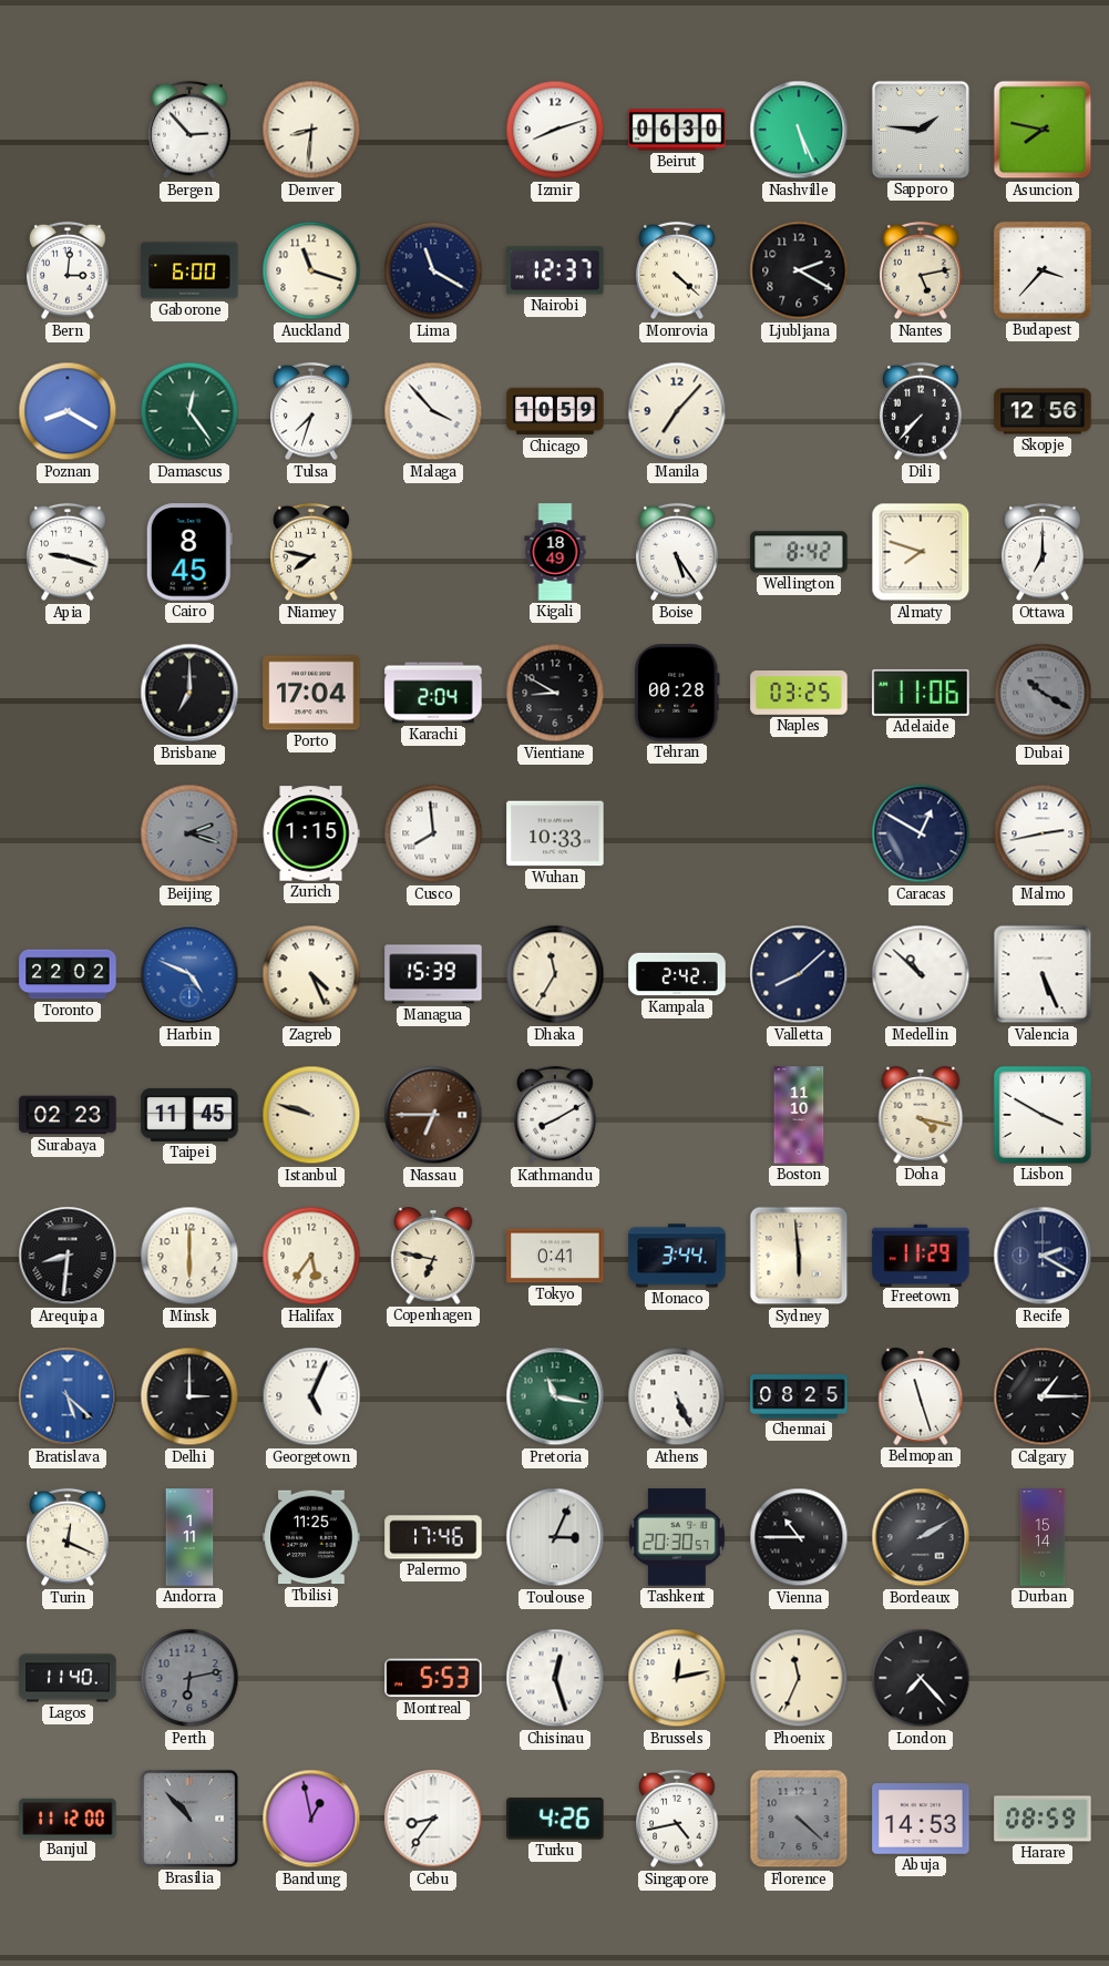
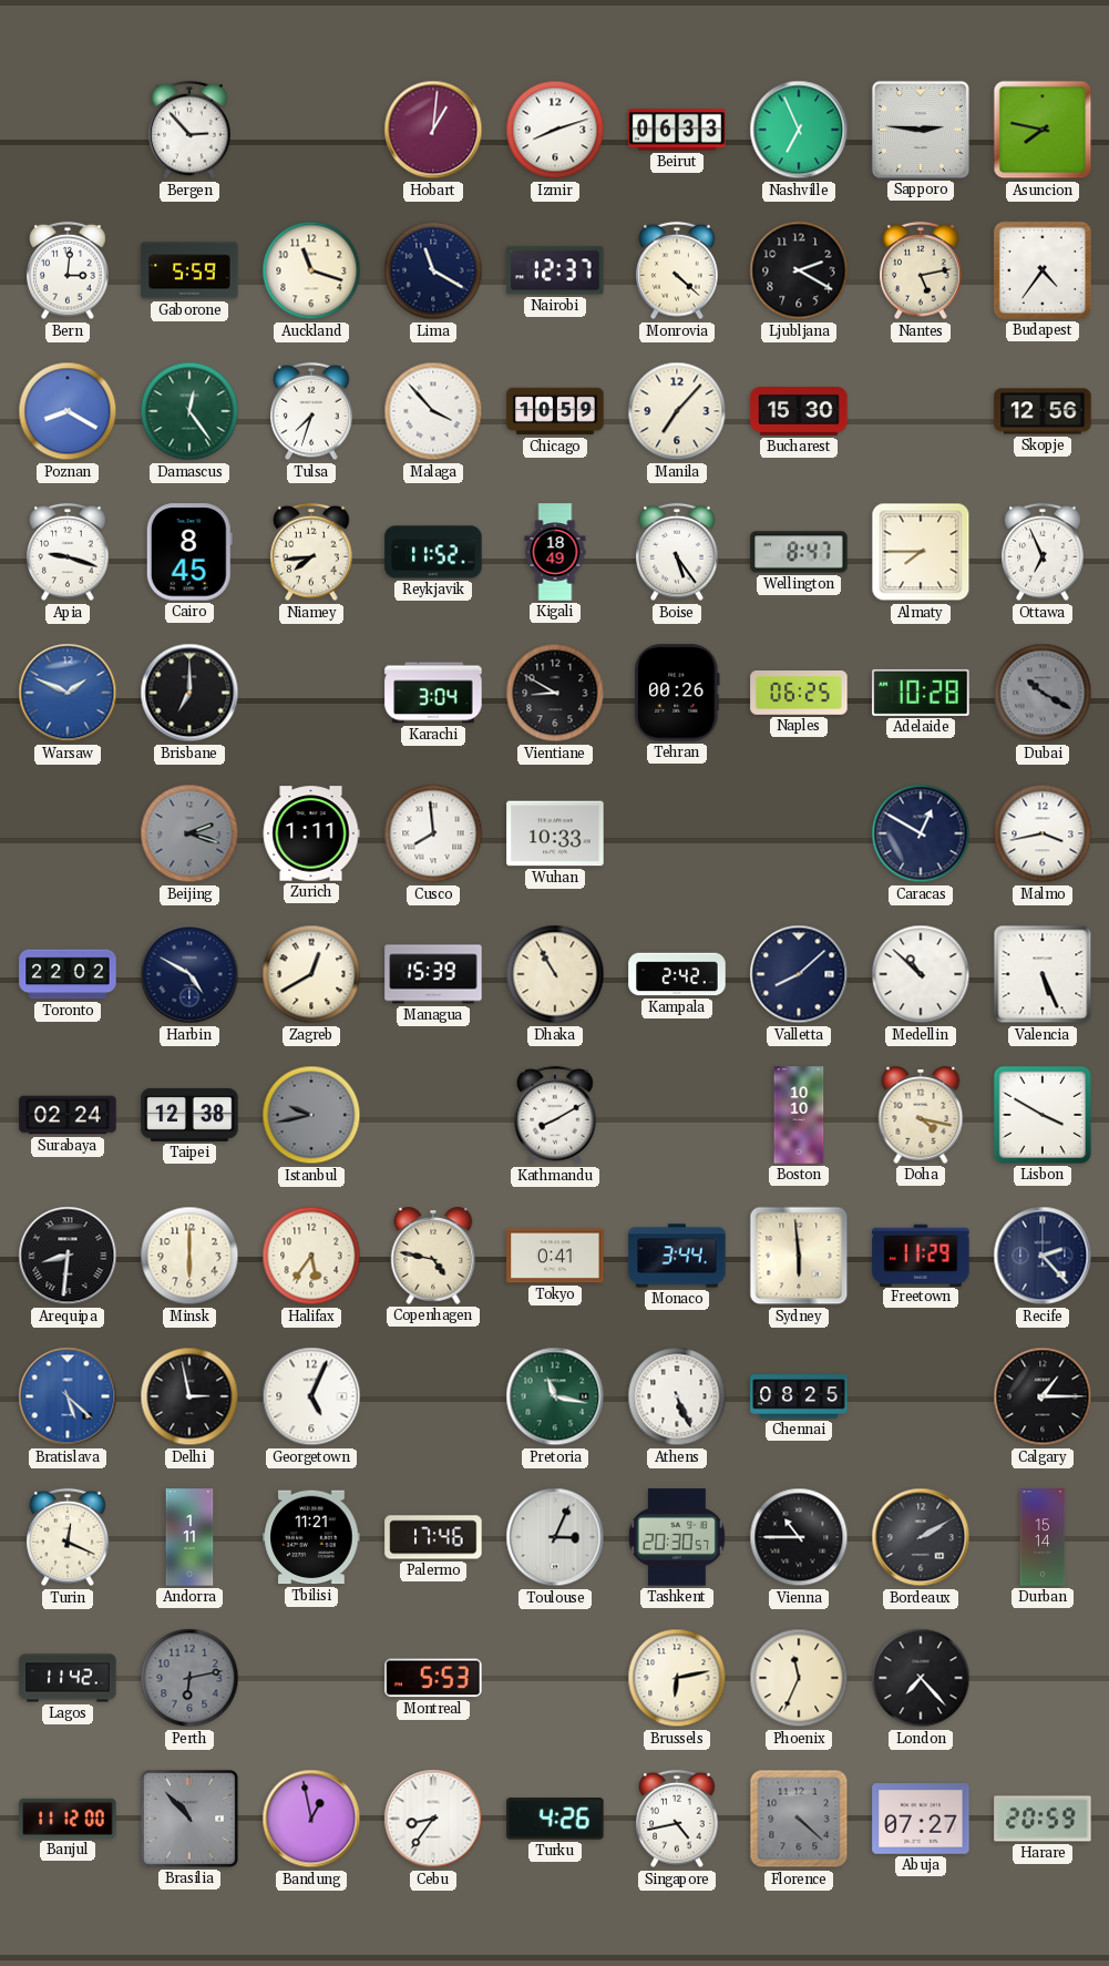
Denver: 8:31 -> none (311, 130)
Hobart: none -> 1:01 (433, 130)
Beirut: 06:30 -> 06:33 (677, 130)
Nashville: 5:26 -> 6:56 (799, 130)
Sapporo: 1:46 -> 2:46 (921, 130)
Gaborone: 6:00 -> 5:59 (189, 270)
Budapest: 3:37 -> 4:36 (1043, 270)
Bucharest: none -> 15:30 (799, 412)
Dili: 7:37 -> none (921, 411)
Niamey: 7:47 -> 7:44 (311, 552)
Reykjavik: none -> 11:52 (433, 552)
Wellington: 8:42 -> 8:47 (799, 552)
Almaty: 7:48 -> 7:45 (921, 552)
Ottawa: 7:00 -> 6:56 (1043, 552)
Warsaw: none -> 1:49 (68, 693)
Porto: 17:04 -> none (311, 693)
Karachi: 2:04 -> 3:04 (433, 693)
Tehran: 00:28 -> 00:26 (678, 693)
Naples: 03:25 -> 06:25 (799, 694)
Adelaide: 11:06 -> 10:28 (921, 693)
Zurich: 1:15 -> 1:11 (311, 833)
Malmo: 2:43 -> 3:43 (1043, 833)
Harbin: 4:49 -> 4:50 (189, 974)
Harbin dial: blue -> navy (189, 974)
Zagreb: 4:26 -> 12:40 (311, 974)
Dhaka: 11:35 -> 10:55 (555, 974)
Surabaya: 02:23 -> 02:24 (68, 1115)
Taipei: 11:45 -> 12:38 (189, 1115)
Istanbul: 9:48 -> 9:43 (311, 1115)
Istanbul dial: cream -> grey (311, 1115)
Nassau: 6:45 -> none (433, 1115)
Boston: 11:10 -> 10:10 (799, 1115)
Copenhagen: 6:47 -> 4:47 (433, 1256)
Recife: 2:20 -> 2:23 (1043, 1256)
Delhi: 3:00 -> 2:58 (189, 1396)
Belmopan: 11:27 -> none (921, 1396)
Tbilisi: 11:25 -> 11:21 (311, 1537)
Lagos: 11:40 -> 11:42 (68, 1678)
Chisinau: 12:27 -> none (555, 1678)
Brussels: 12:13 -> 6:13 (677, 1678)
Abuja: 14:53 -> 07:27 (921, 1819)
Harare: 08:59 -> 20:59 (1043, 1819)
